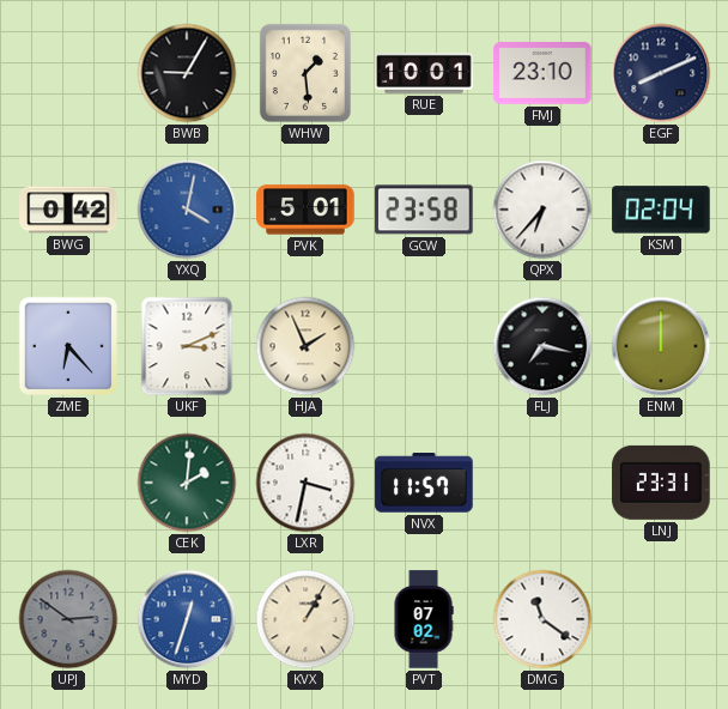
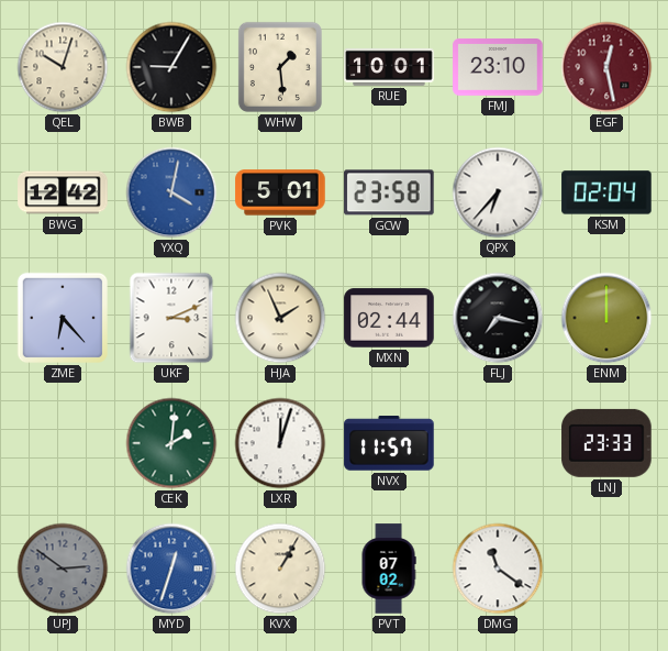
QEL: none -> 10:03 (63, 67)
EGF: 8:11 -> 12:28 (606, 67)
EGF dial: navy -> burgundy (606, 67)
BWG: 0:42 -> 12:42 (63, 192)
MXN: none -> 02:44 (389, 318)
LXR: 3:32 -> 12:03 (280, 443)
LNJ: 23:31 -> 23:33 (606, 443)
